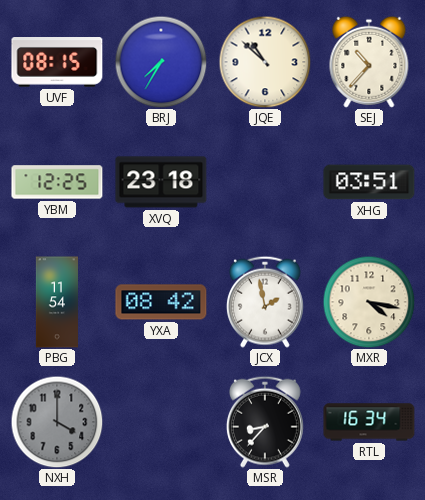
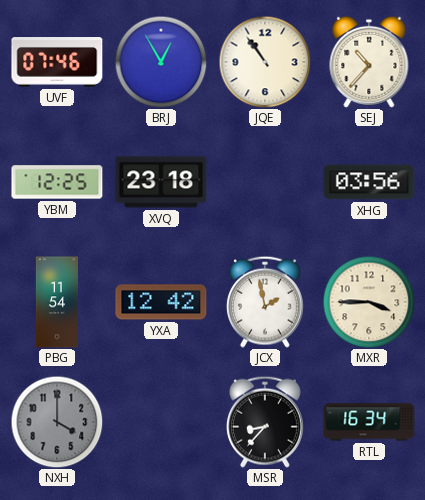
UVF: 08:15 -> 07:46 (57, 62)
BRJ: 7:35 -> 12:55 (161, 62)
JQE: 10:52 -> 10:54 (265, 62)
XHG: 03:51 -> 03:56 (369, 182)
YXA: 08:42 -> 12:42 (161, 302)
MXR: 4:17 -> 3:45 (369, 302)
